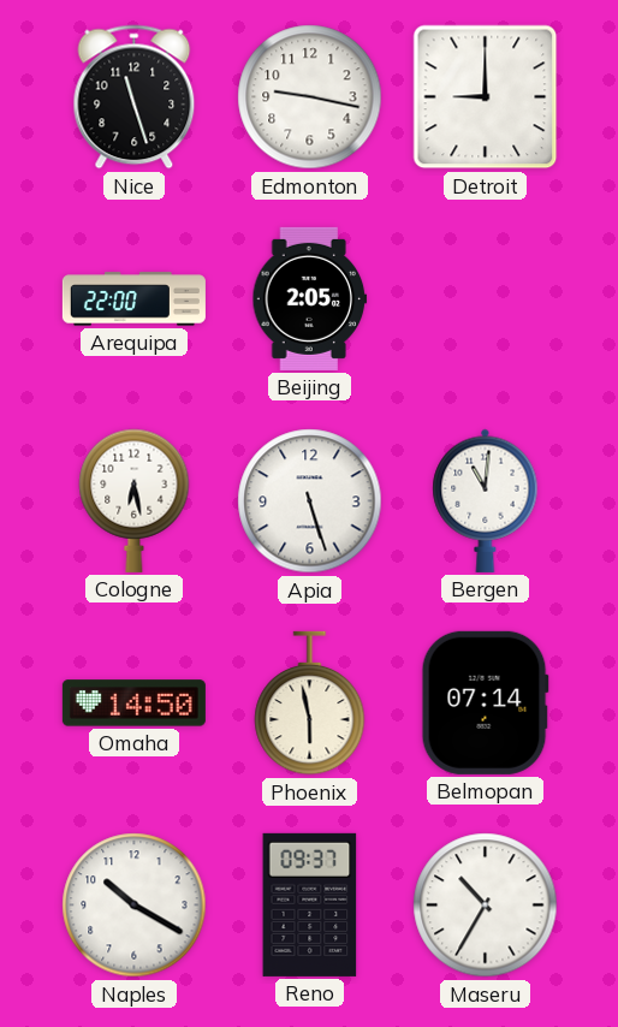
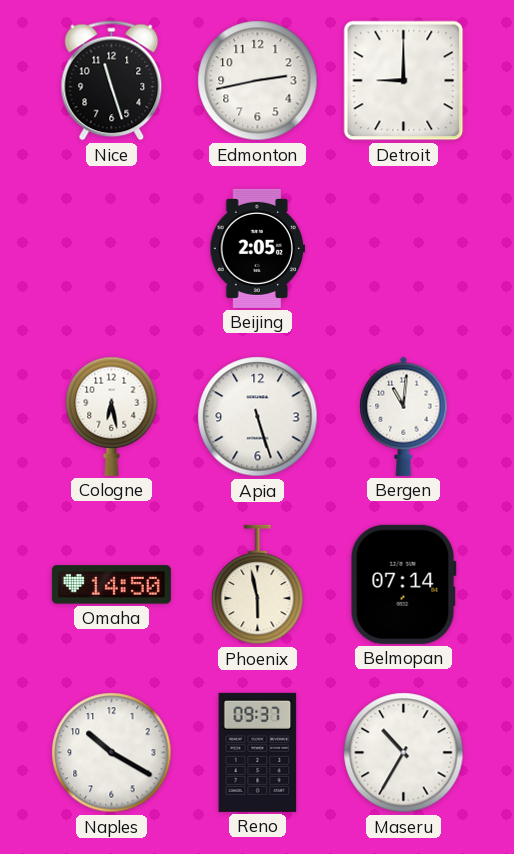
Edmonton: 9:17 -> 2:43 (258, 81)
Arequipa: 22:00 -> none (133, 299)
